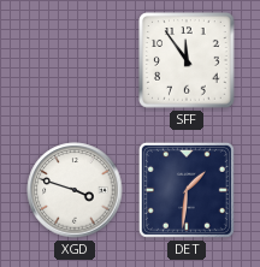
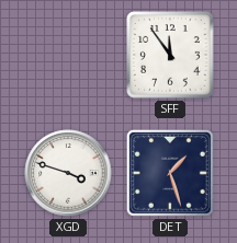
DET: 1:31 -> 1:27 (170, 173)
